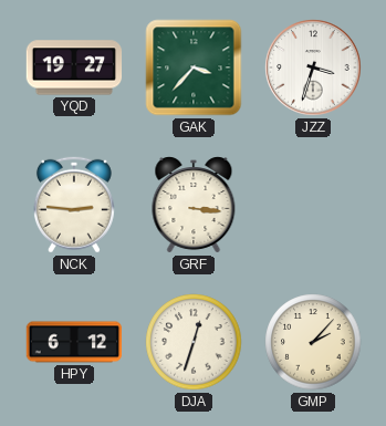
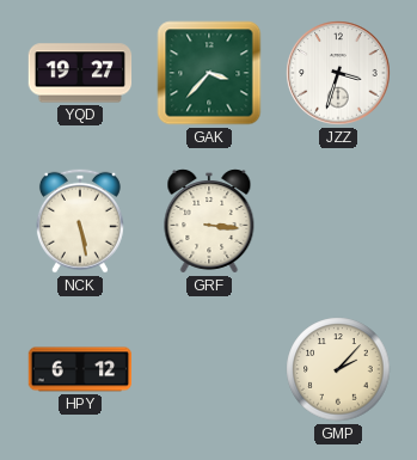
NCK: 2:46 -> 5:28 (80, 221)
DJA: 12:33 -> none (194, 342)
